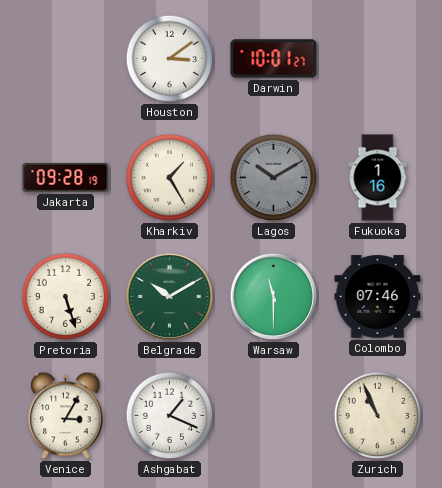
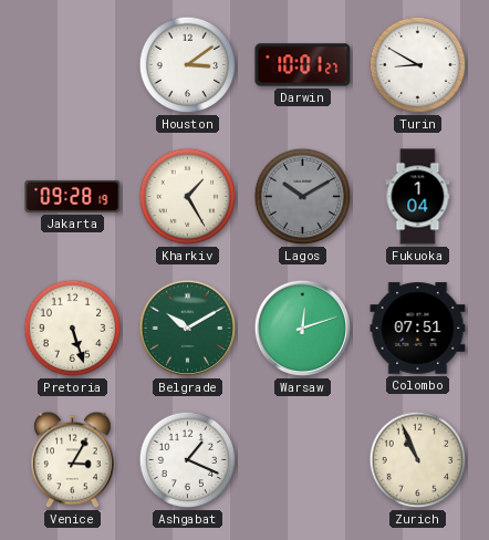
Turin: none -> 8:50 (418, 65)
Fukuoka: 1:16 -> 1:04 (418, 197)
Warsaw: 11:30 -> 12:12 (303, 329)
Colombo: 07:46 -> 07:51 (418, 329)
